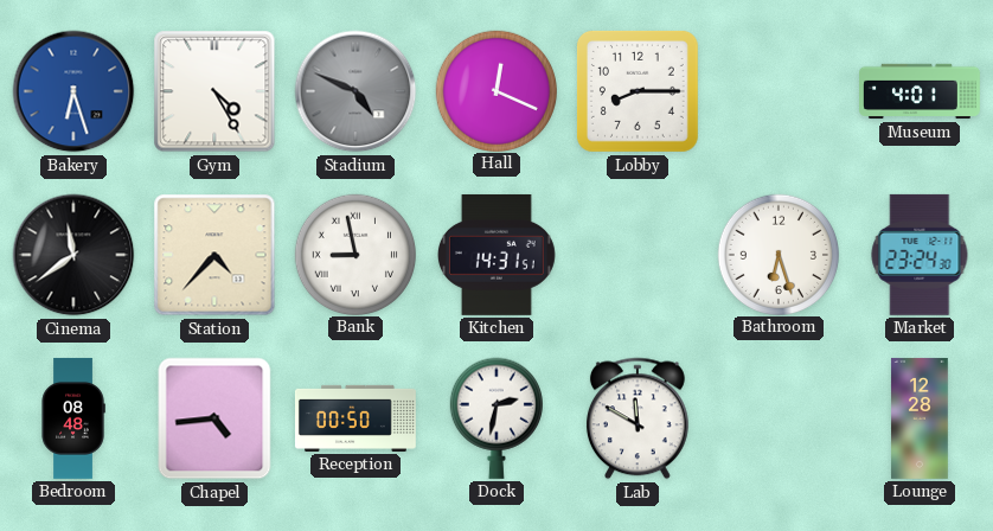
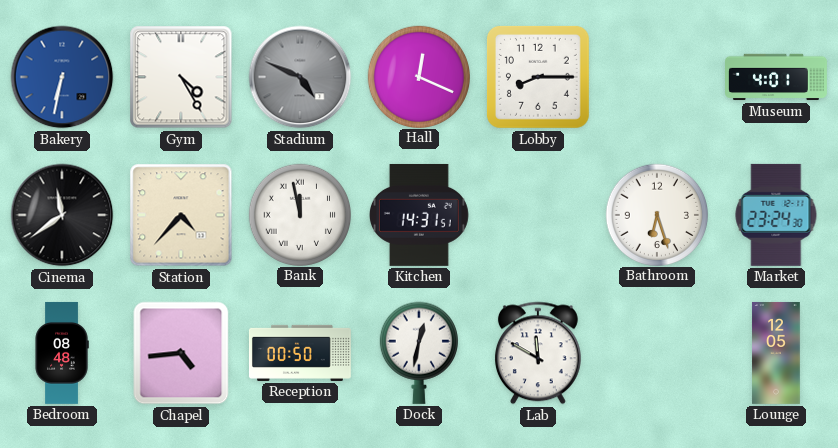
Bakery: 6:27 -> 6:32 (62, 77)
Bank: 8:58 -> 11:58 (299, 214)
Dock: 2:32 -> 12:32 (419, 353)
Lounge: 12:28 -> 12:05 (776, 353)
